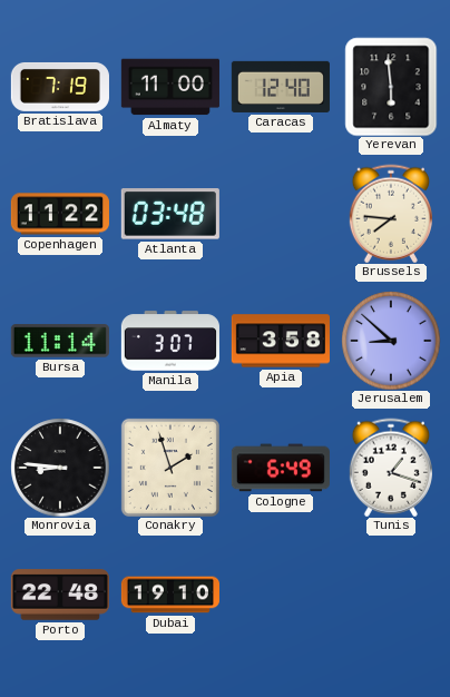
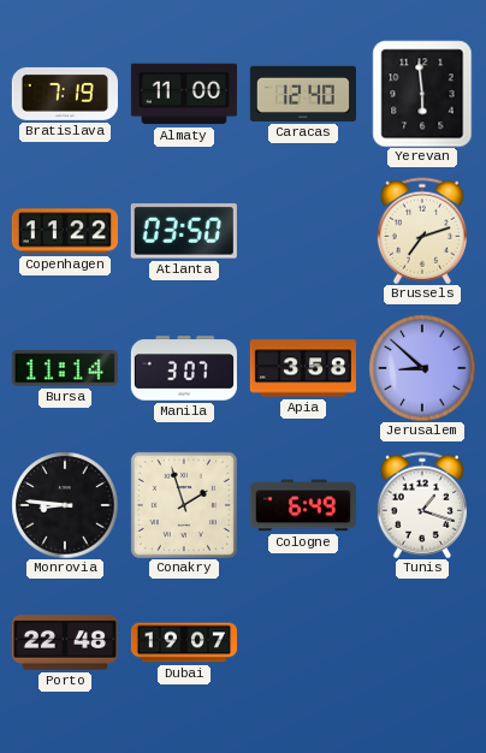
Atlanta: 03:48 -> 03:50 (184, 231)
Brussels: 7:46 -> 7:12 (422, 231)
Dubai: 19:10 -> 19:07 (183, 642)
